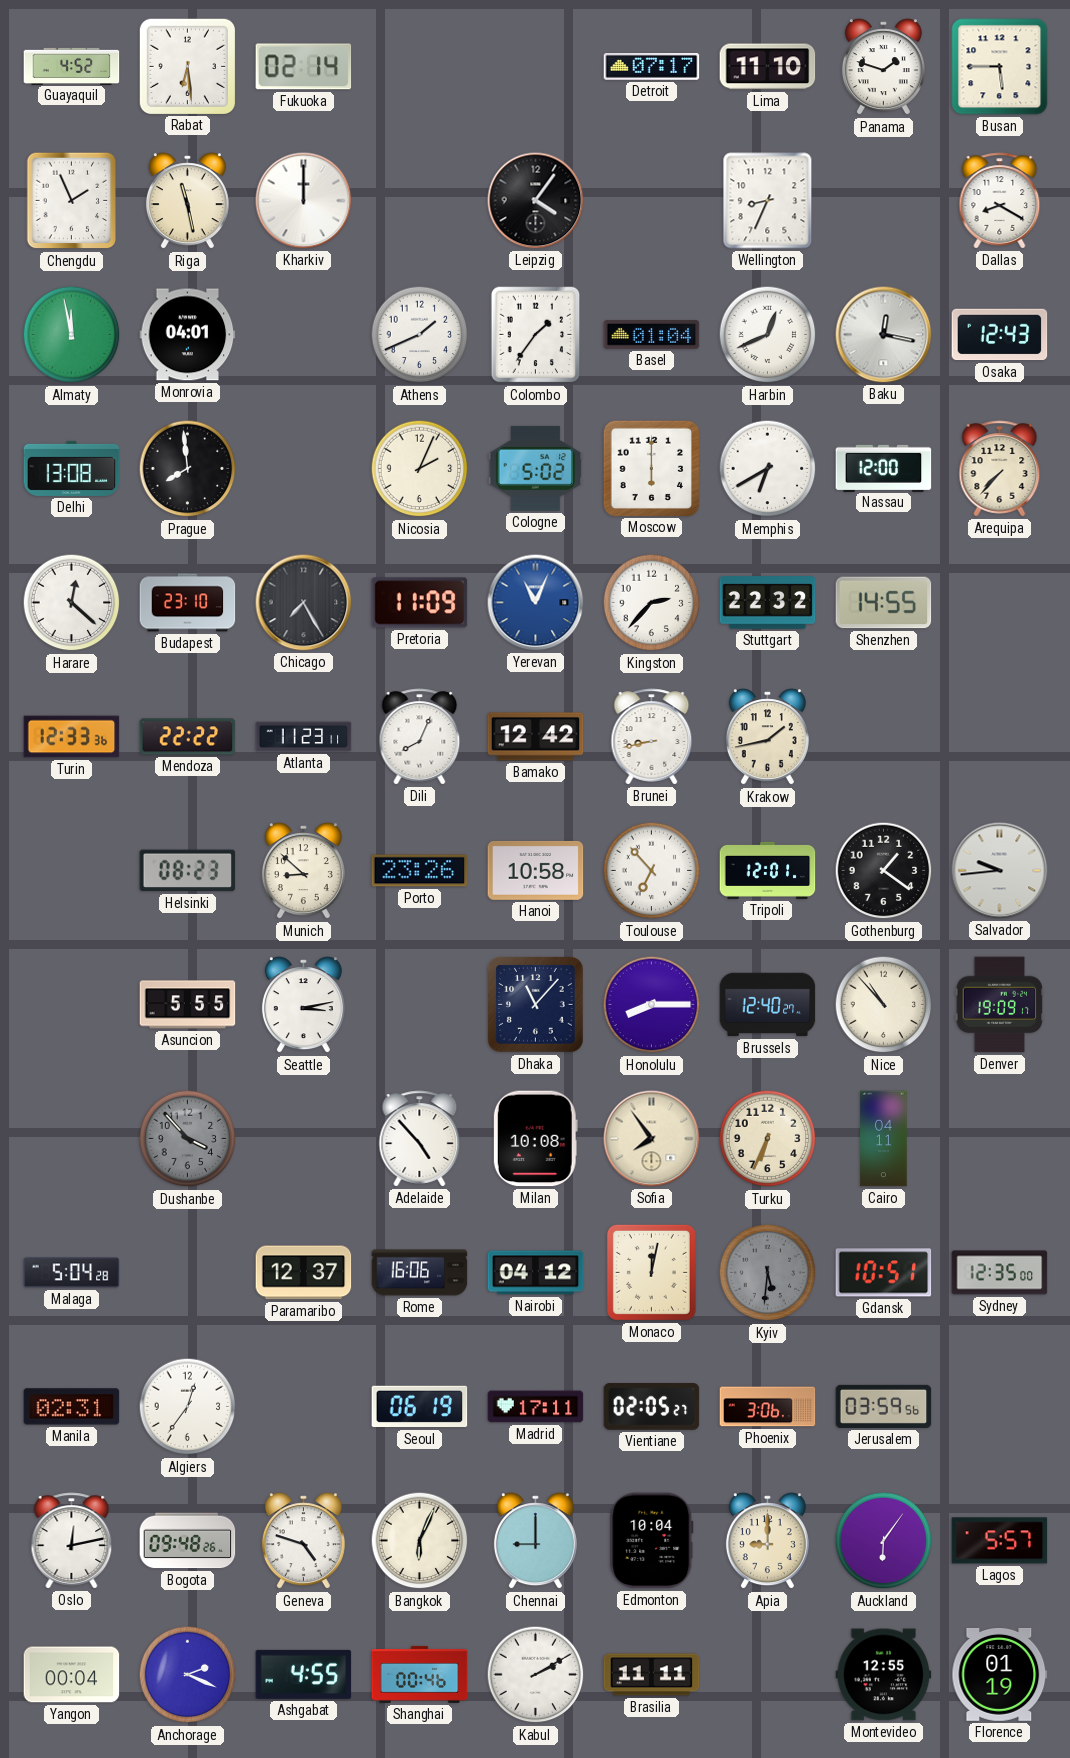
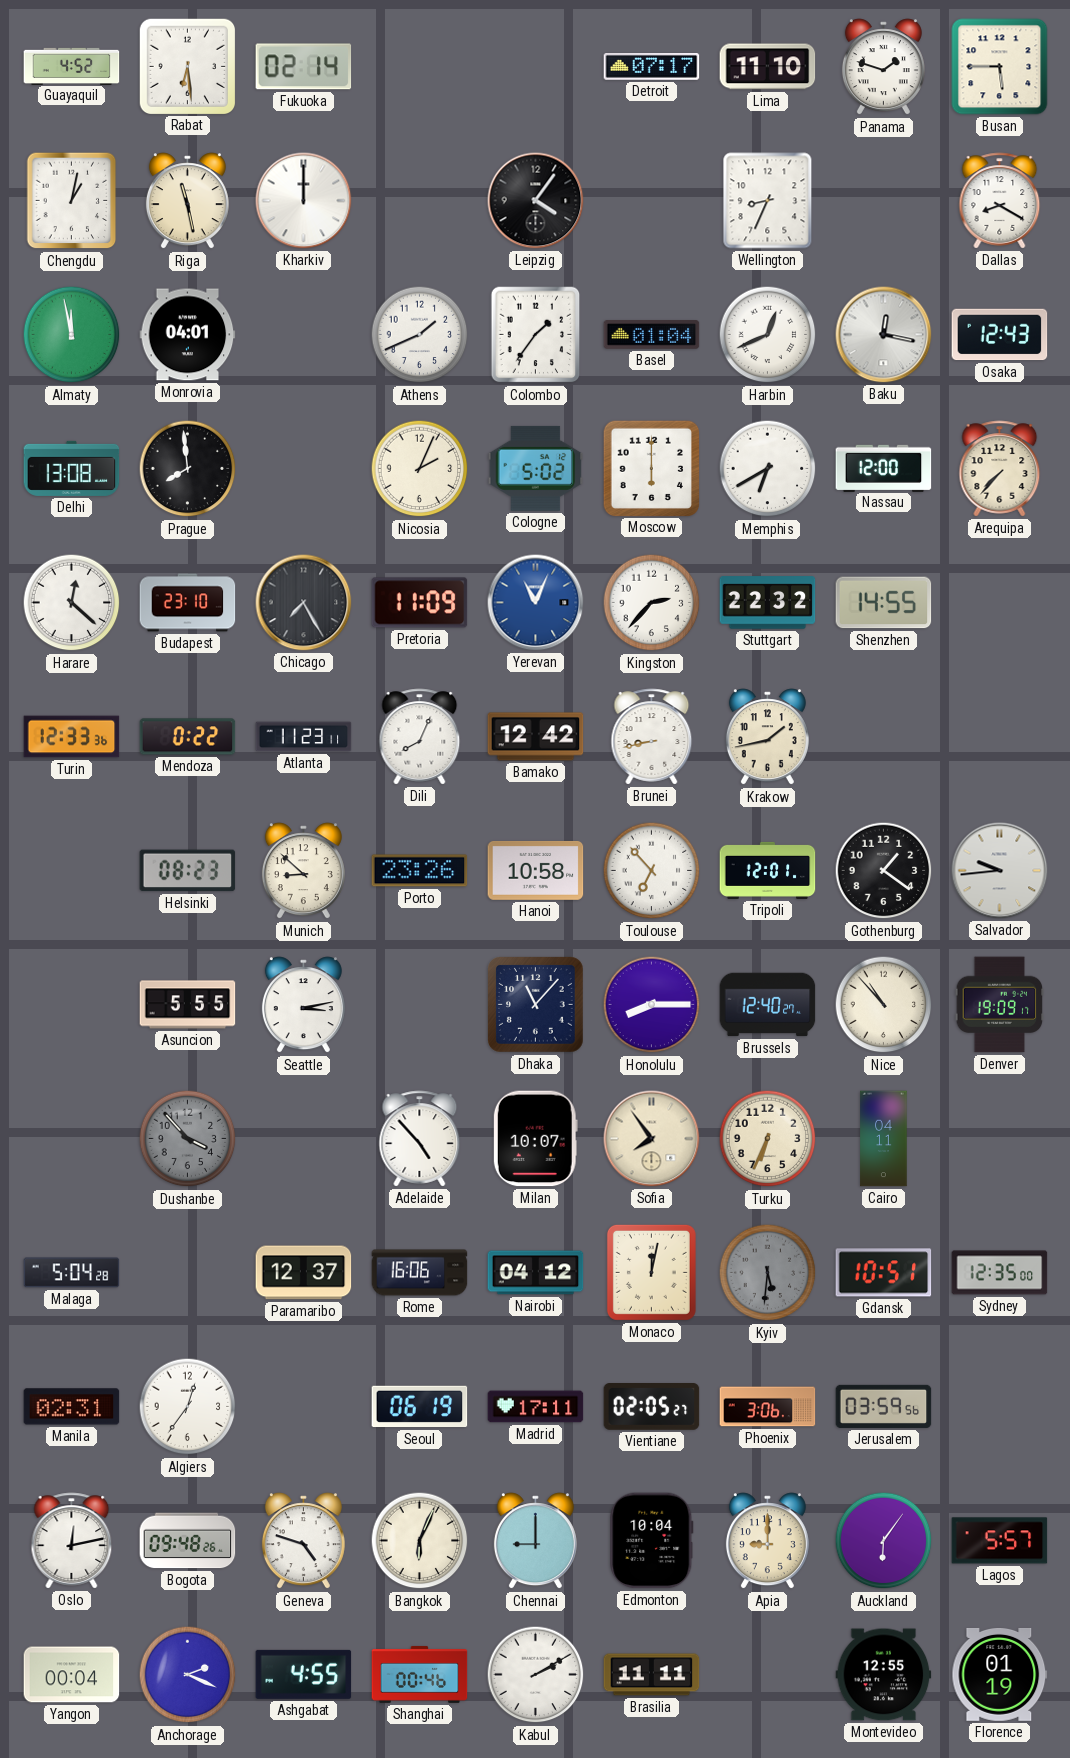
Chengdu: 1:56 -> 1:02 (72, 201)
Mendoza: 22:22 -> 0:22 (188, 737)
Milan: 10:08 -> 10:07 (535, 1139)
